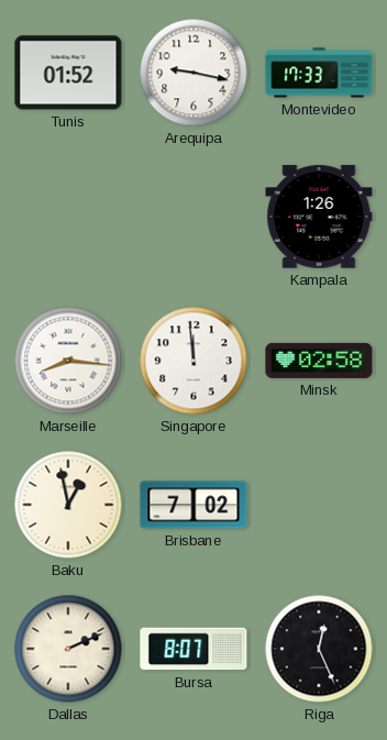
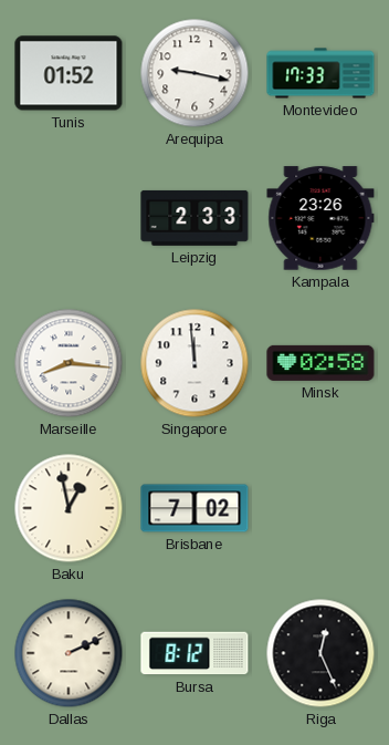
Leipzig: none -> 2:33 (195, 218)
Kampala: 1:26 -> 23:26 (320, 218)
Bursa: 8:07 -> 8:12 (195, 653)
